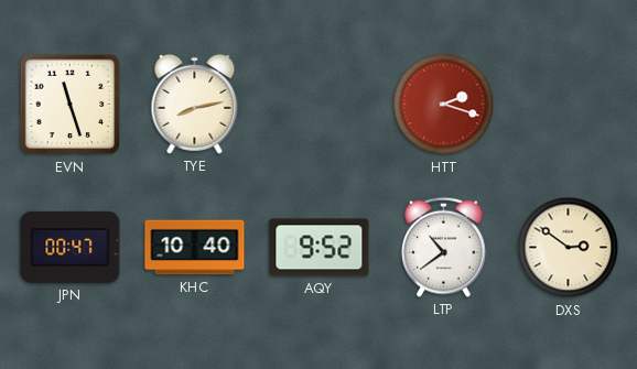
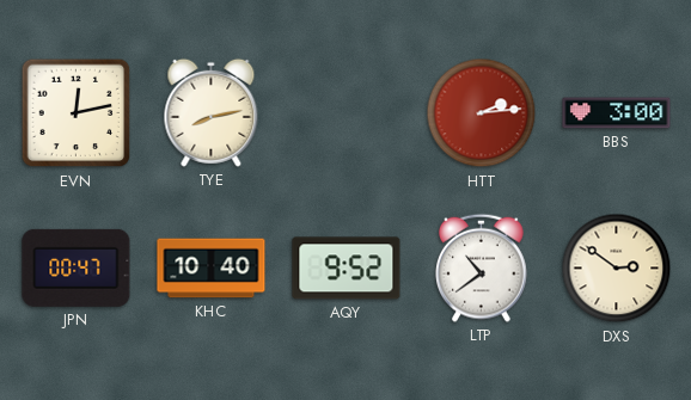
EVN: 11:27 -> 12:13 (77, 113)
HTT: 2:18 -> 2:14 (482, 113)
BBS: none -> 3:00 (617, 113)
